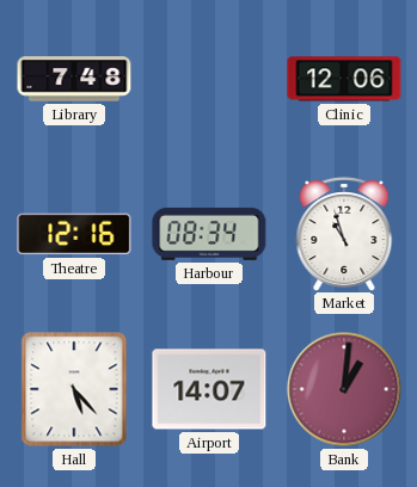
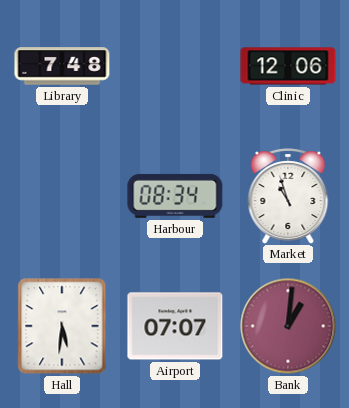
Theatre: 12:16 -> none (74, 234)
Hall: 5:23 -> 5:31 (62, 326)
Airport: 14:07 -> 07:07 (175, 326)
